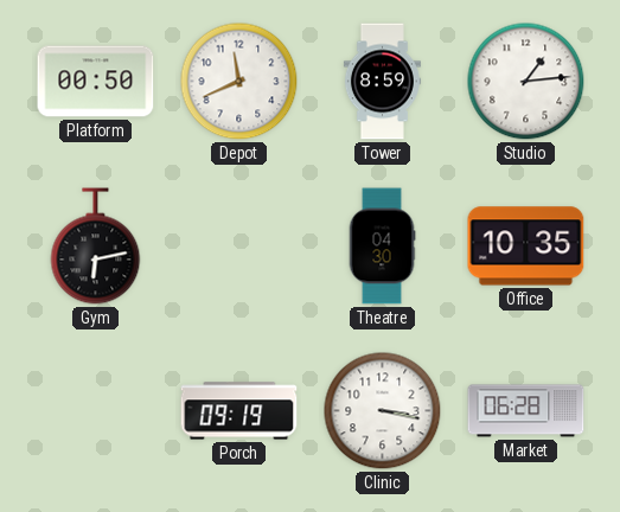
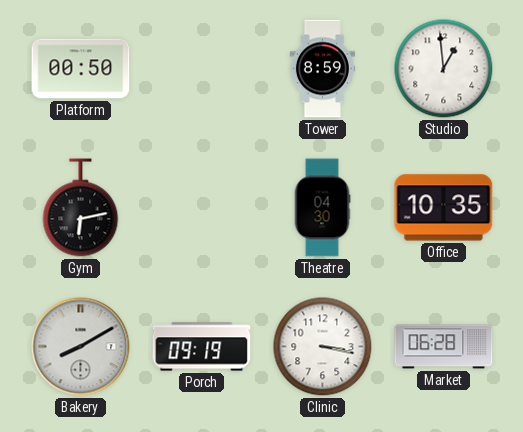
Depot: 11:41 -> none (239, 82)
Studio: 1:14 -> 12:59 (444, 69)
Bakery: none -> 8:10 (81, 347)
